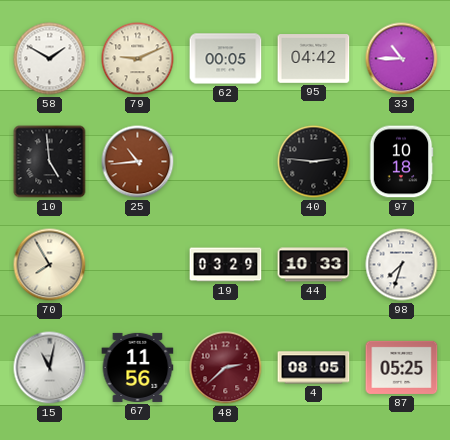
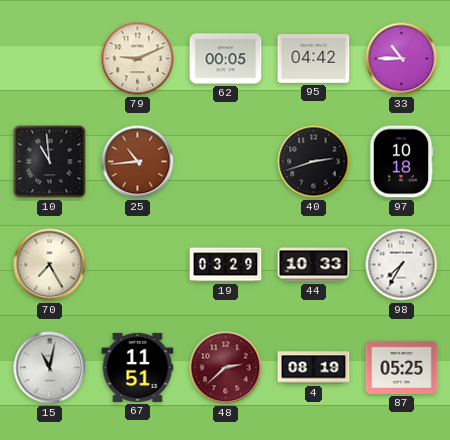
58: 1:50 -> none (50, 59)
10: 4:59 -> 10:59 (50, 162)
40: 2:46 -> 2:42 (314, 162)
70: 7:55 -> 7:25 (50, 265)
98: 7:33 -> 7:35 (402, 265)
67: 11:56 -> 11:51 (138, 367)
4: 08:05 -> 08:19 (314, 368)
